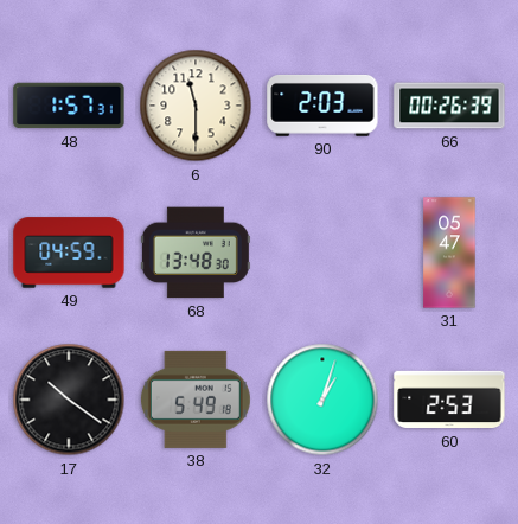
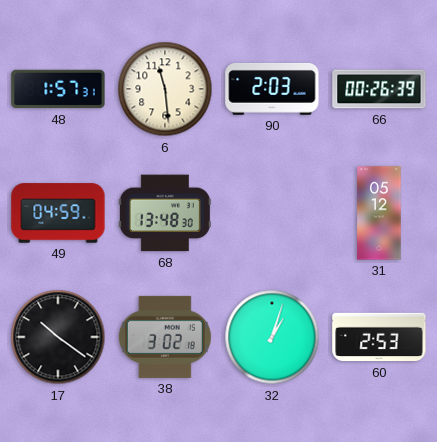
6: 11:30 -> 11:29 (165, 89)
31: 05:47 -> 05:12 (379, 213)
38: 5:49 -> 3:02 (165, 337)
